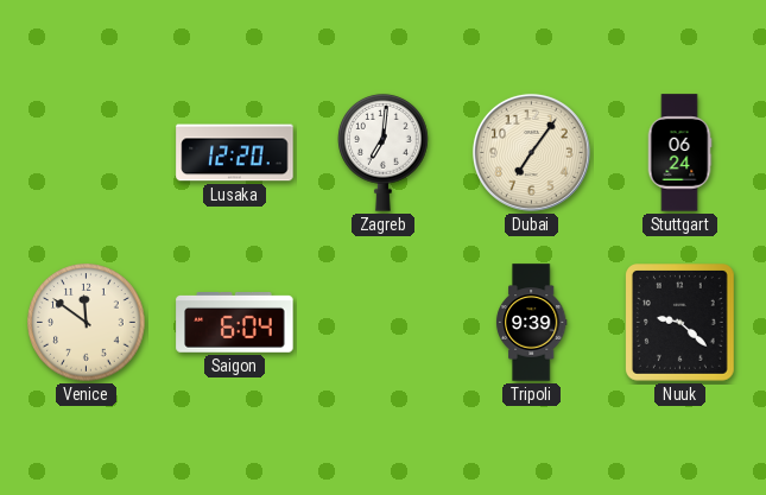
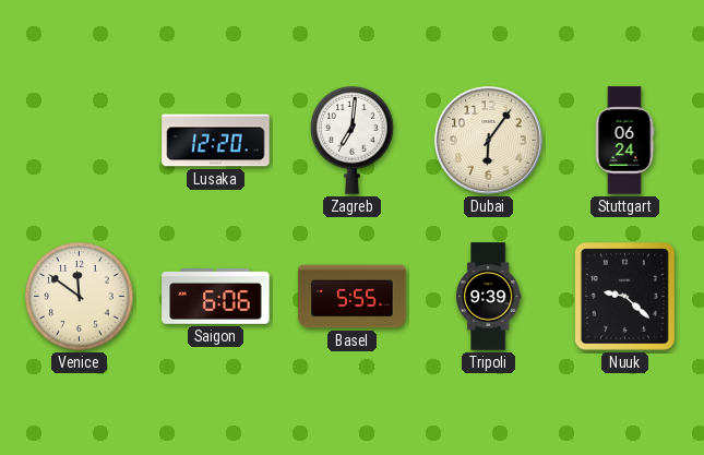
Dubai: 7:06 -> 6:06 (488, 140)
Saigon: 6:04 -> 6:06 (216, 297)
Basel: none -> 5:55 (353, 297)
